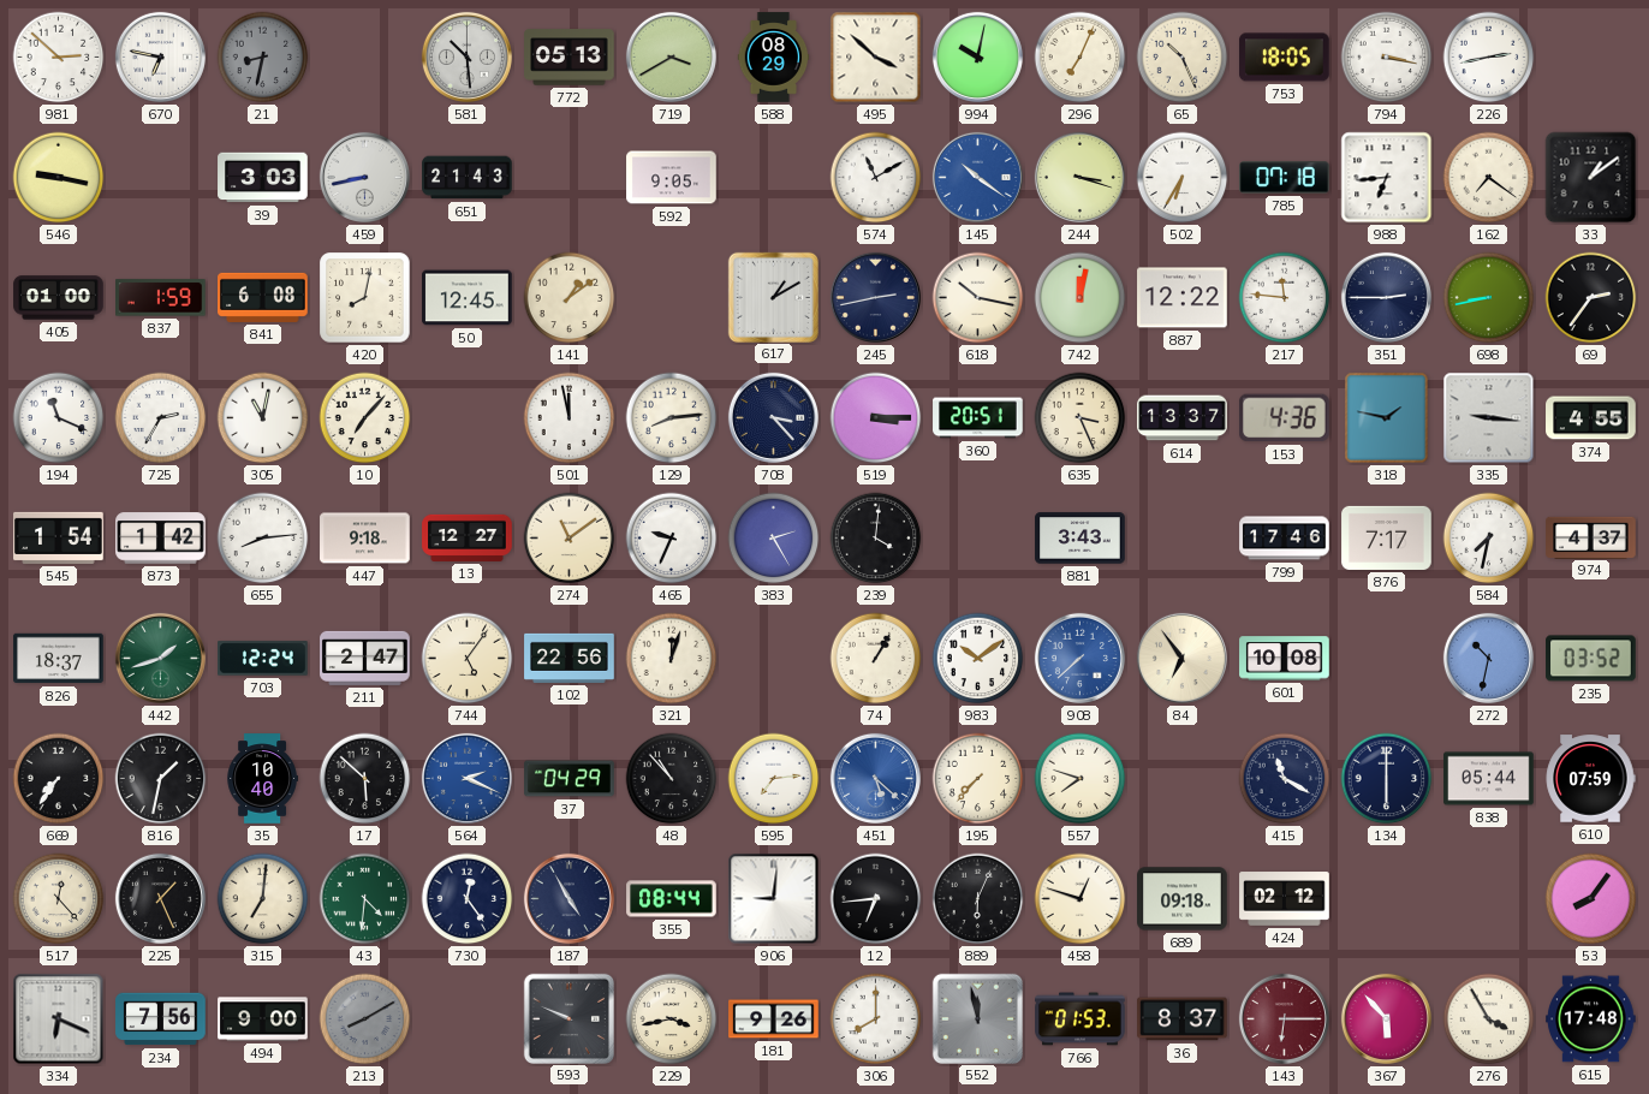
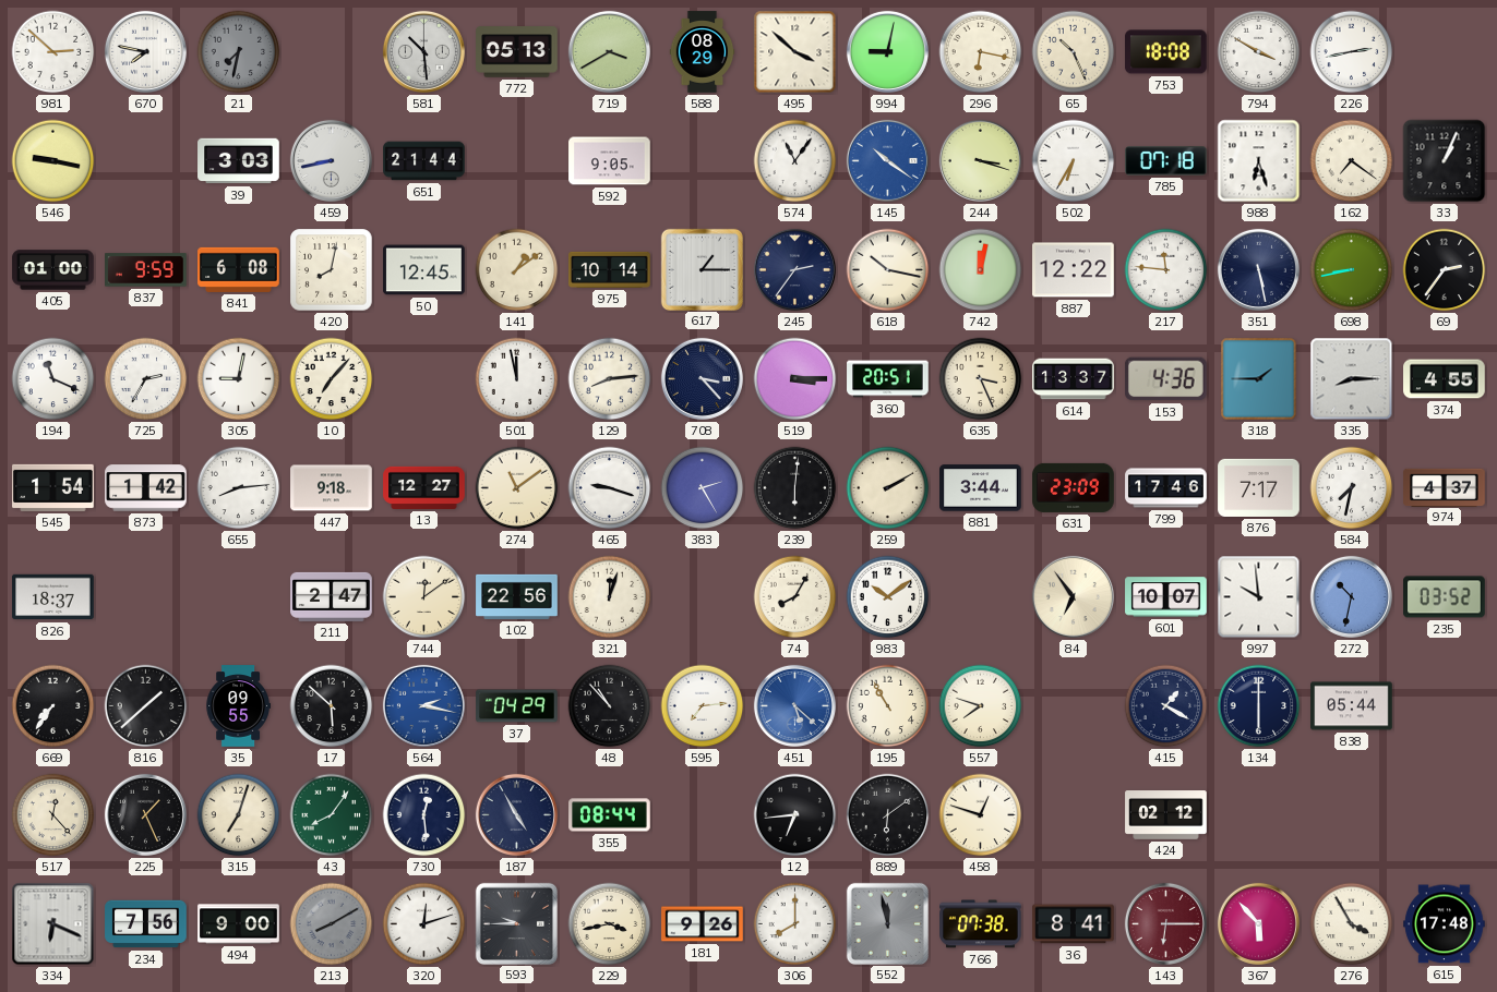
670: 6:47 -> 7:47 (145, 51)
21: 8:32 -> 7:32 (239, 52)
994: 10:02 -> 9:02 (887, 51)
296: 7:04 -> 6:17 (981, 52)
753: 18:05 -> 18:08 (1166, 52)
794: 3:17 -> 3:50 (1259, 52)
651: 21:43 -> 21:44 (424, 161)
574: 11:10 -> 11:06 (795, 161)
988: 6:44 -> 6:27 (1259, 161)
33: 1:09 -> 1:04 (1445, 161)
837: 1:59 -> 9:59 (146, 270)
975: none -> 10:14 (610, 269)
617: 1:10 -> 1:15 (702, 269)
245: 2:43 -> 2:36 (794, 269)
351: 2:45 -> 5:28 (1258, 269)
305: 11:02 -> 9:02 (239, 379)
318: 1:47 -> 1:45 (1259, 379)
335: 9:16 -> 8:15 (1352, 379)
465: 9:34 -> 9:18 (610, 488)
239: 4:01 -> 6:01 (795, 488)
259: none -> 2:10 (888, 488)
881: 3:43 -> 3:44 (981, 488)
631: none -> 23:09 (1074, 487)
442: 1:42 -> none (160, 658)
703: 12:24 -> none (263, 659)
744: 5:06 -> 12:09 (424, 597)
74: 1:05 -> 8:05 (795, 597)
908: 7:38 -> none (1079, 658)
601: 10:08 -> 10:07 (1166, 597)
997: none -> 9:59 (1259, 597)
816: 1:32 -> 1:38 (146, 706)
35: 10:40 -> 09:55 (238, 706)
564: 2:19 -> 2:17 (423, 705)
195: 7:37 -> 10:55 (888, 706)
415: 11:20 -> 1:20 (1166, 706)
610: 07:59 -> none (1590, 779)
315: 7:01 -> 7:03 (239, 815)
43: 4:31 -> 8:06 (332, 815)
730: 12:24 -> 12:29 (424, 815)
906: 9:01 -> none (774, 899)
889: 6:04 -> 6:09 (888, 815)
689: 09:18 -> none (1183, 899)
53: 8:06 -> none (1591, 899)
320: none -> 12:12 (424, 924)
593: 9:49 -> 9:45 (516, 923)
766: 01:53 -> 07:38 (981, 924)
36: 8:37 -> 8:41 (1074, 924)
